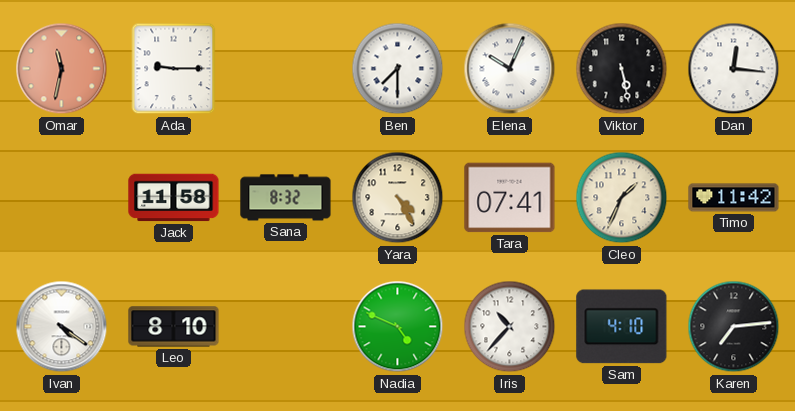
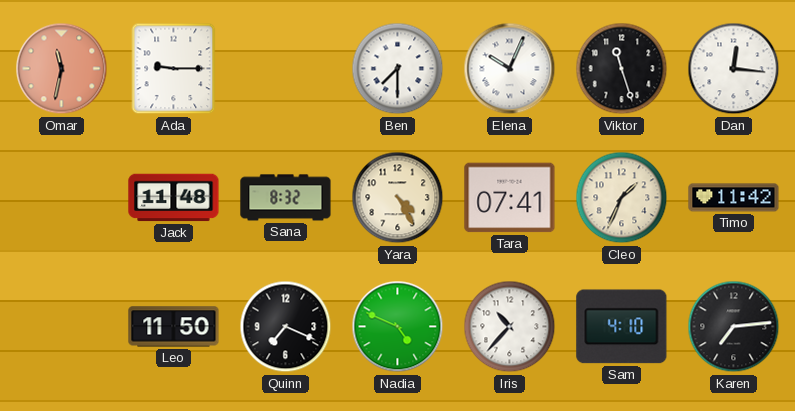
Viktor: 5:28 -> 11:27 (622, 69)
Jack: 11:58 -> 11:48 (174, 198)
Ivan: 4:21 -> none (62, 327)
Leo: 8:10 -> 11:50 (174, 327)
Quinn: none -> 7:19 (286, 327)
